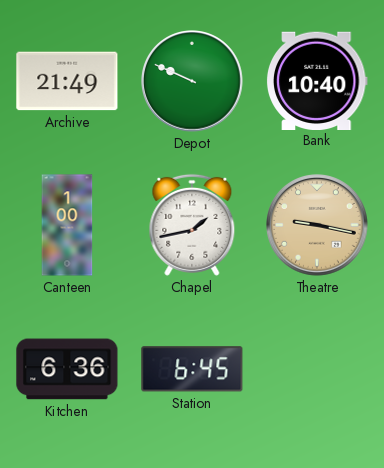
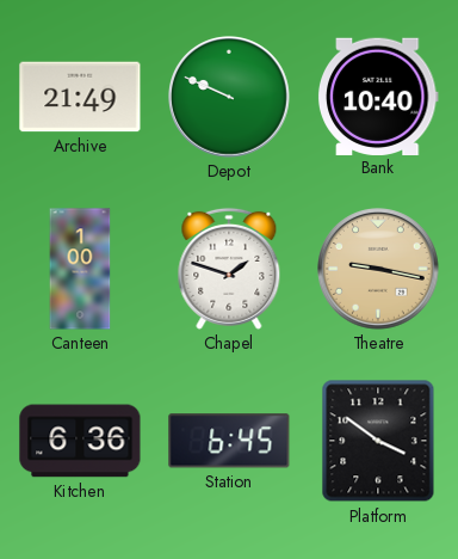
Chapel: 1:43 -> 1:48 (229, 269)
Platform: none -> 3:51 (378, 441)
